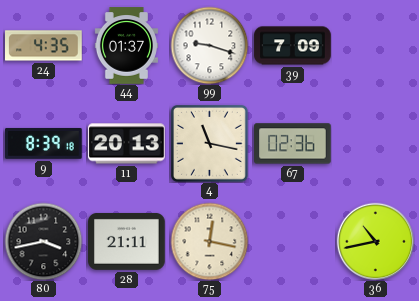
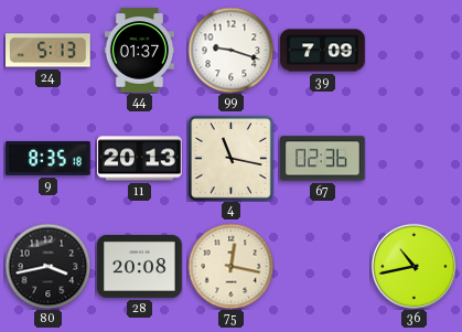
24: 4:35 -> 5:13 (49, 51)
9: 8:39 -> 8:35 (49, 158)
28: 21:11 -> 20:08 (140, 266)
